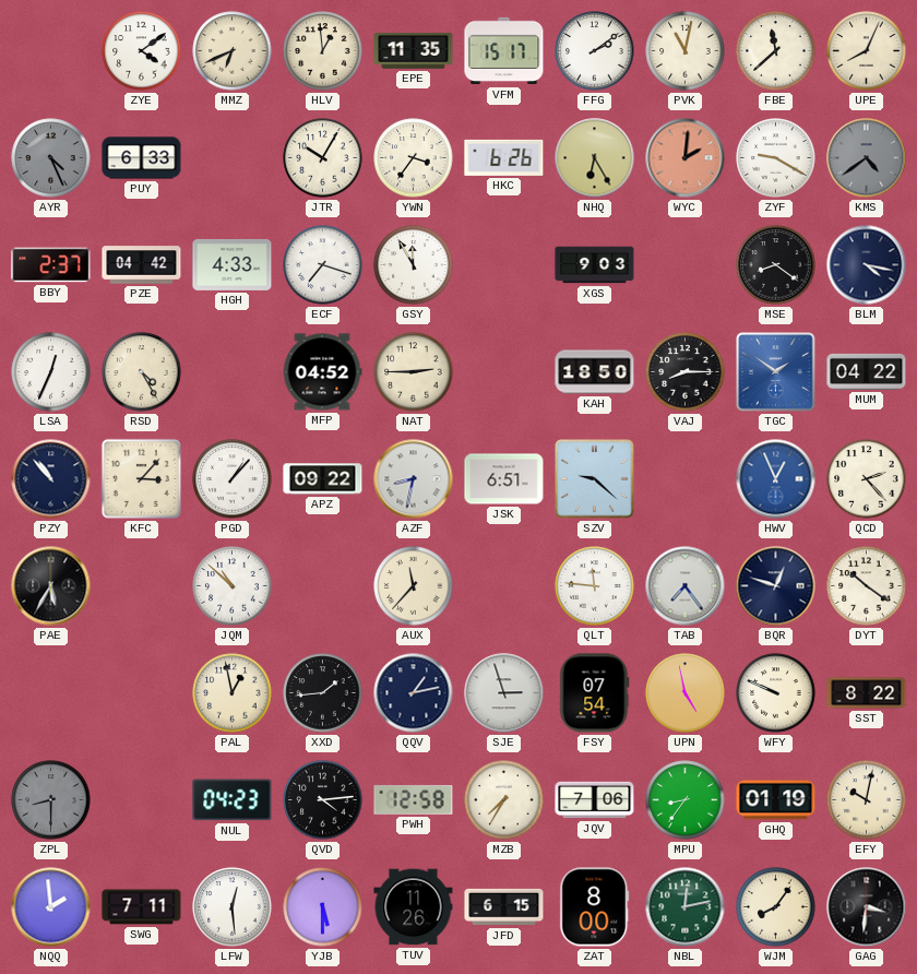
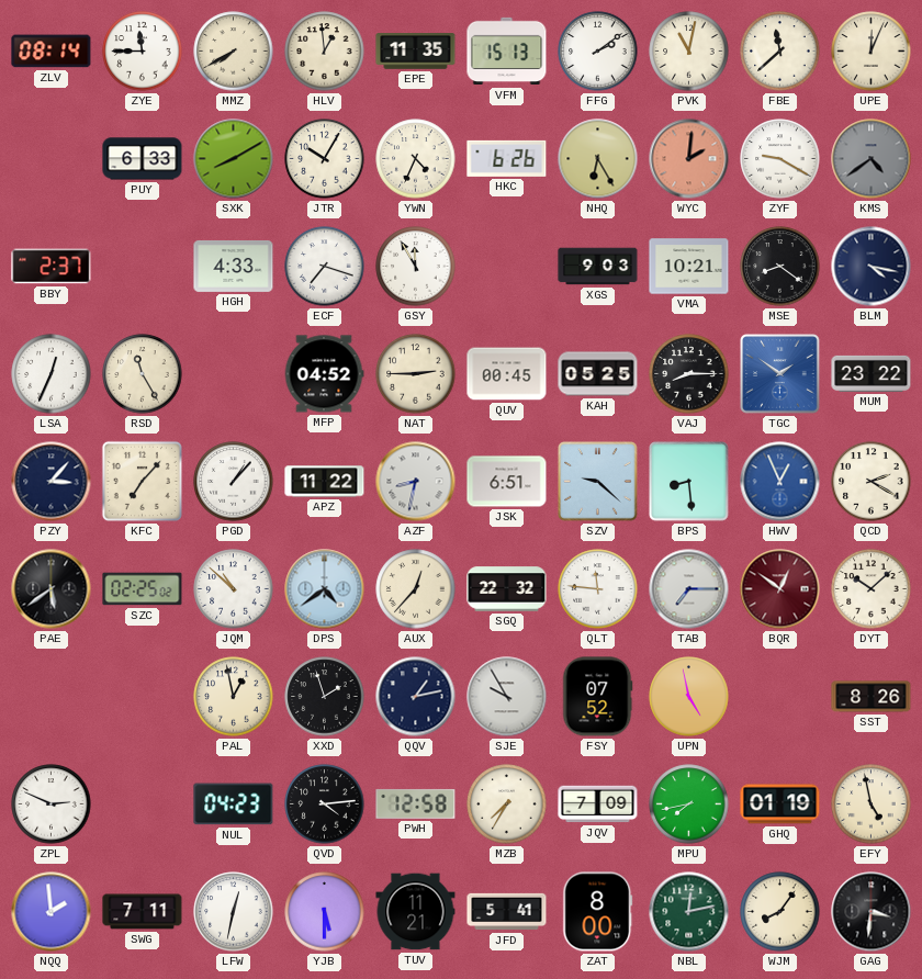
ZLV: none -> 08:14 (52, 52)
ZYE: 4:09 -> 11:45 (143, 52)
MMZ: 6:41 -> 7:40 (234, 52)
VFM: 15:17 -> 15:13 (507, 52)
UPE: 8:04 -> 12:04 (872, 52)
AYR: 4:26 -> none (51, 158)
SXK: none -> 8:10 (234, 159)
YWN: 3:36 -> 4:34 (416, 159)
PZE: 04:42 -> none (142, 265)
VMA: none -> 10:21 (689, 267)
RSD: 4:25 -> 11:25 (143, 374)
QUV: none -> 00:45 (507, 374)
KAH: 18:50 -> 05:25 (598, 374)
MUM: 04:22 -> 23:22 (872, 373)
PZY: 10:53 -> 3:07 (52, 482)
KFC: 3:07 -> 7:07 (142, 481)
APZ: 09:22 -> 11:22 (325, 482)
BPS: none -> 8:29 (689, 482)
QCD: 2:23 -> 2:20 (872, 482)
PAE: 5:35 -> 5:39 (52, 589)
SZC: none -> 02:25 (143, 589)
DPS: none -> 4:39 (325, 589)
AUX: 11:37 -> 12:37 (416, 589)
SGQ: none -> 22:32 (507, 589)
TAB: 7:24 -> 7:15 (689, 589)
BQR: 12:48 -> 12:51 (780, 589)
BQR dial: navy -> burgundy (780, 589)
DYT: 10:21 -> 10:08 (872, 589)
XXD: 1:44 -> 1:57 (325, 697)
SJE: 2:57 -> 9:55 (507, 697)
FSY: 07:54 -> 07:52 (597, 697)
WFY: 9:49 -> none (776, 693)
SST: 8:22 -> 8:26 (872, 697)
ZPL: 8:30 -> 2:49 (52, 804)
ZPL dial: grey -> white (52, 804)
JQV: 7:06 -> 7:09 (598, 804)
MPU: 8:36 -> 7:43 (689, 804)
EFY: 10:02 -> 4:58 (872, 804)
LFW: 12:29 -> 12:32 (234, 912)
TUV: 11:26 -> 11:21 (416, 912)
JFD: 6:15 -> 5:41 (507, 912)
